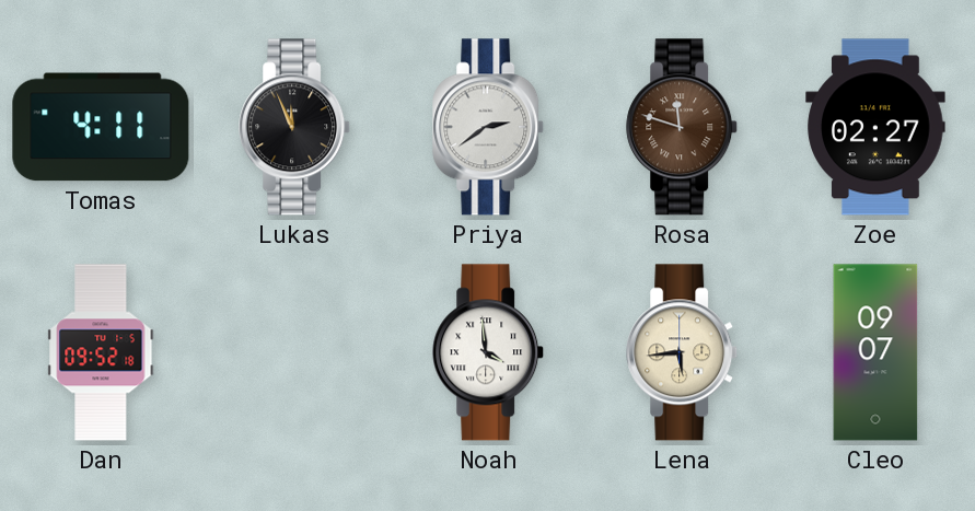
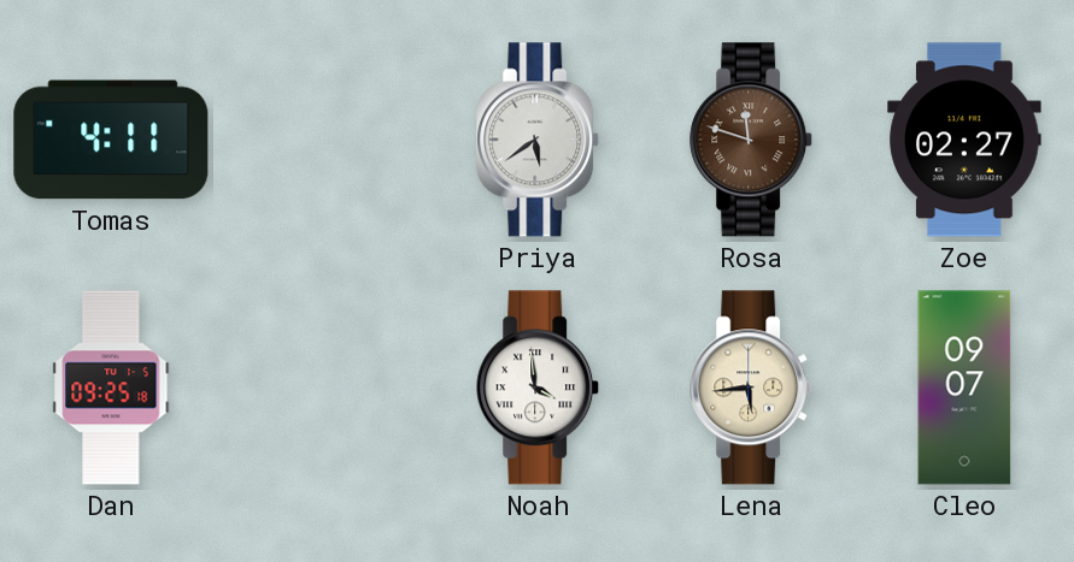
Lukas: 11:56 -> none (295, 127)
Priya: 2:39 -> 5:39 (539, 140)
Dan: 09:52 -> 09:25 (111, 388)
